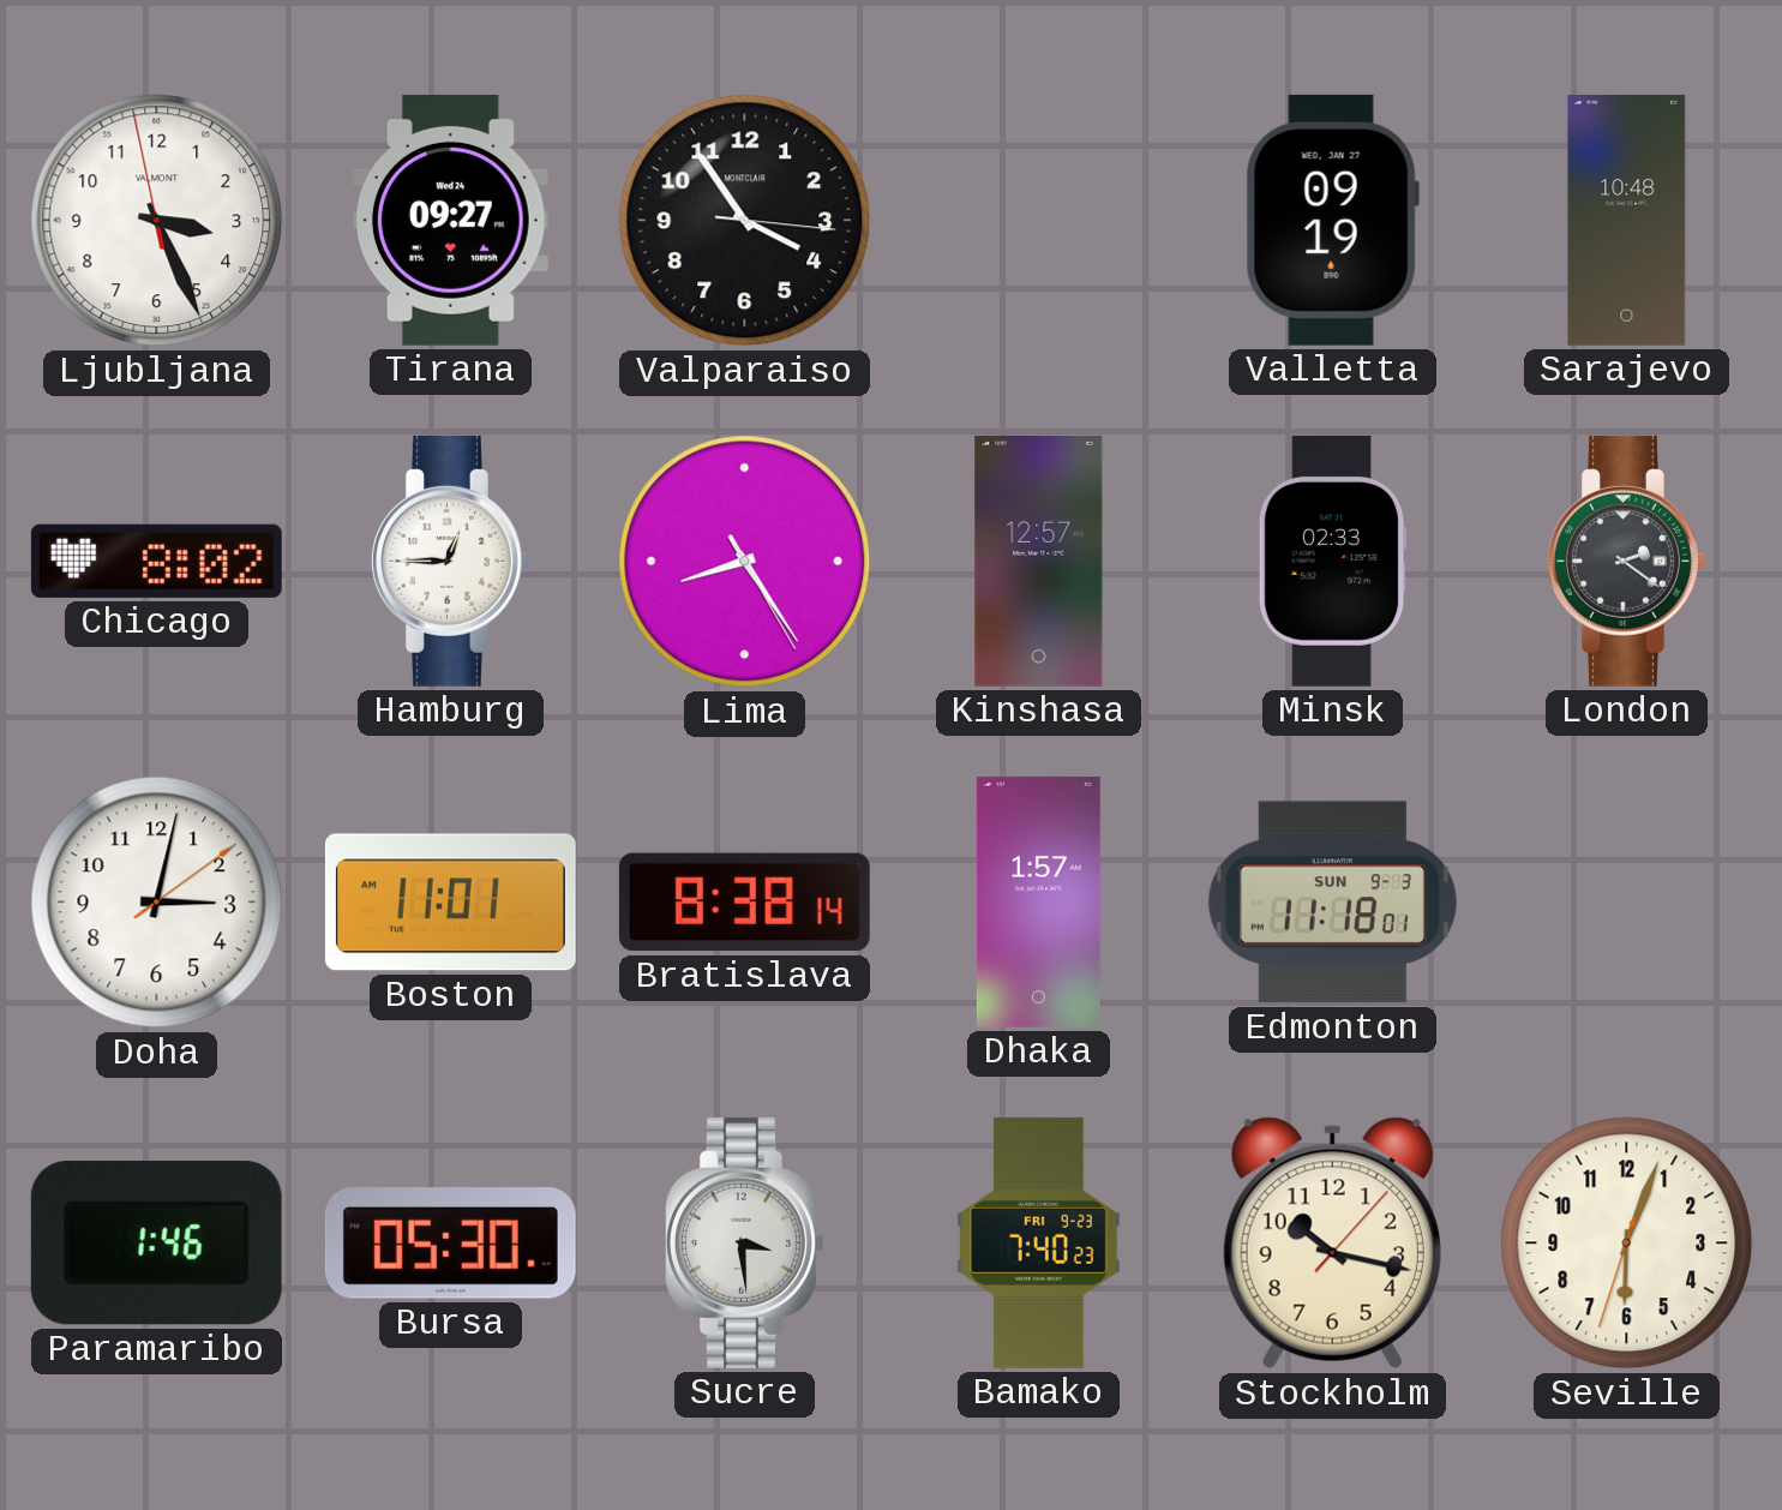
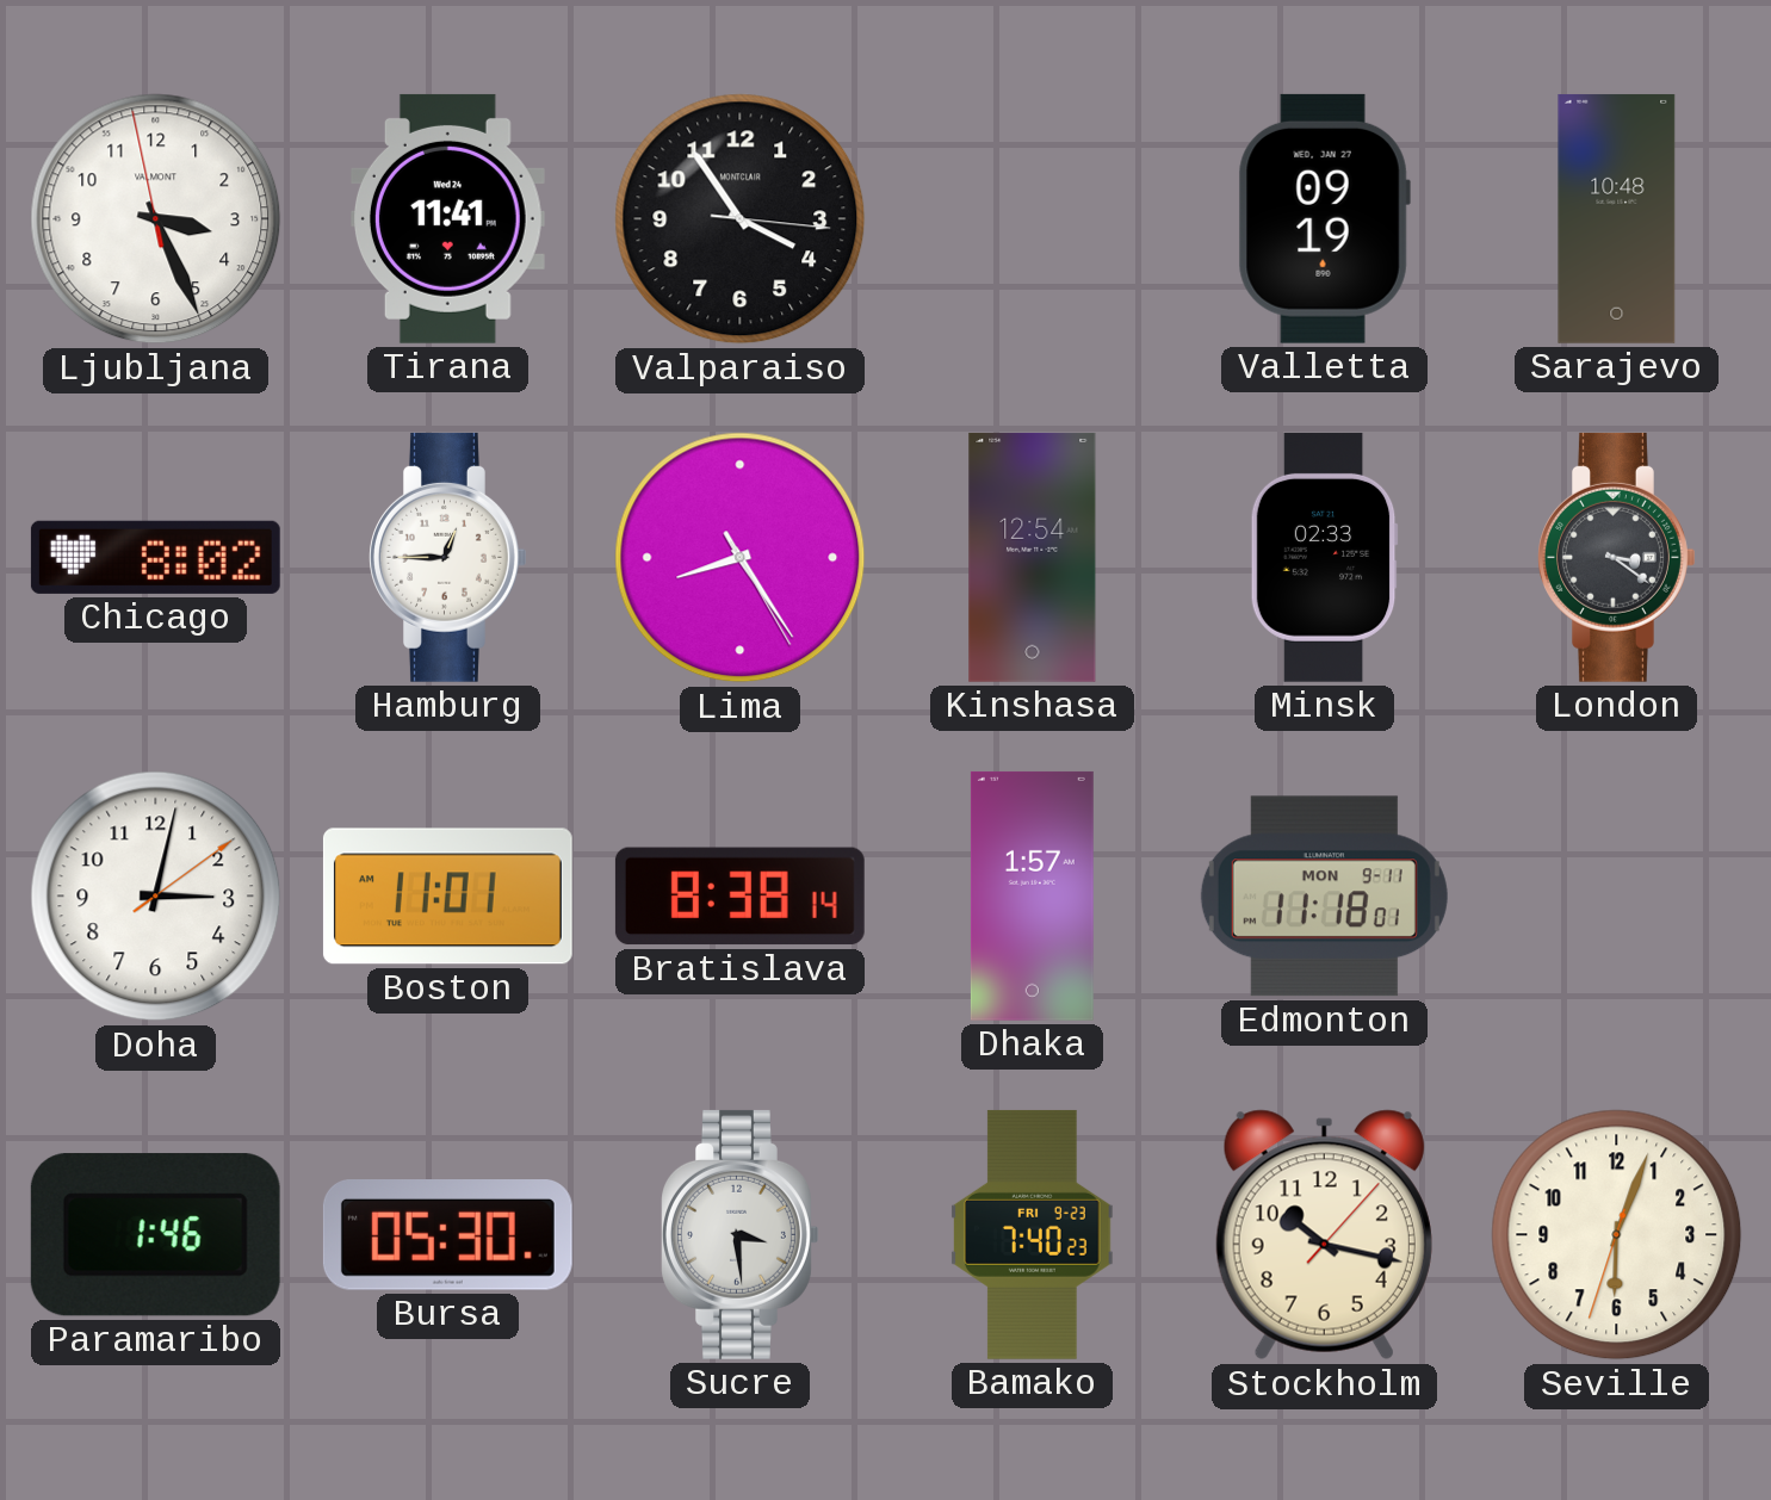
Tirana: 09:27 -> 11:41 (447, 218)
Kinshasa: 12:57 -> 12:54 (1033, 557)
London: 2:21 -> 3:21 (1617, 557)
Edmonton date: SUN 9-3 -> MON 9-11 (1324, 897)
